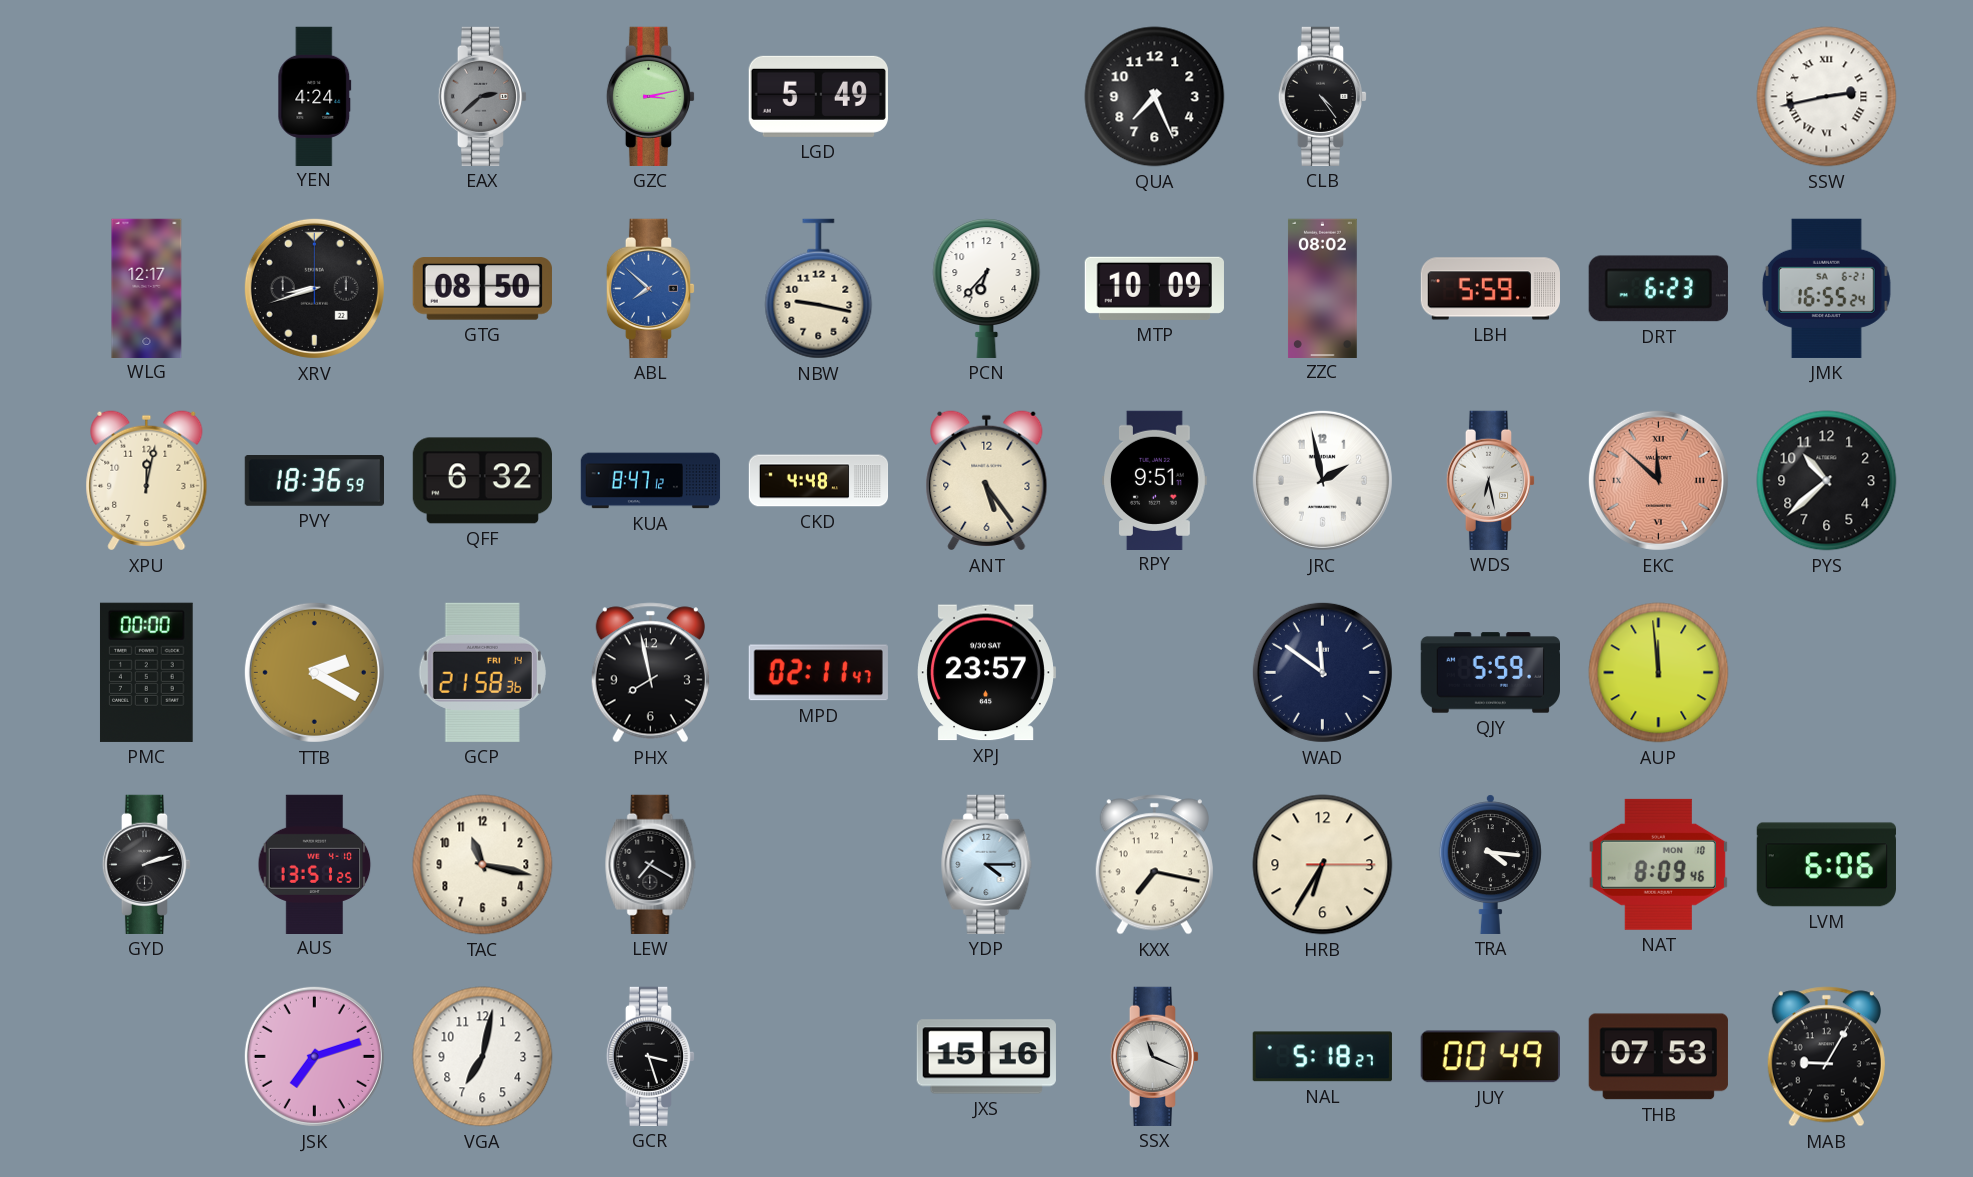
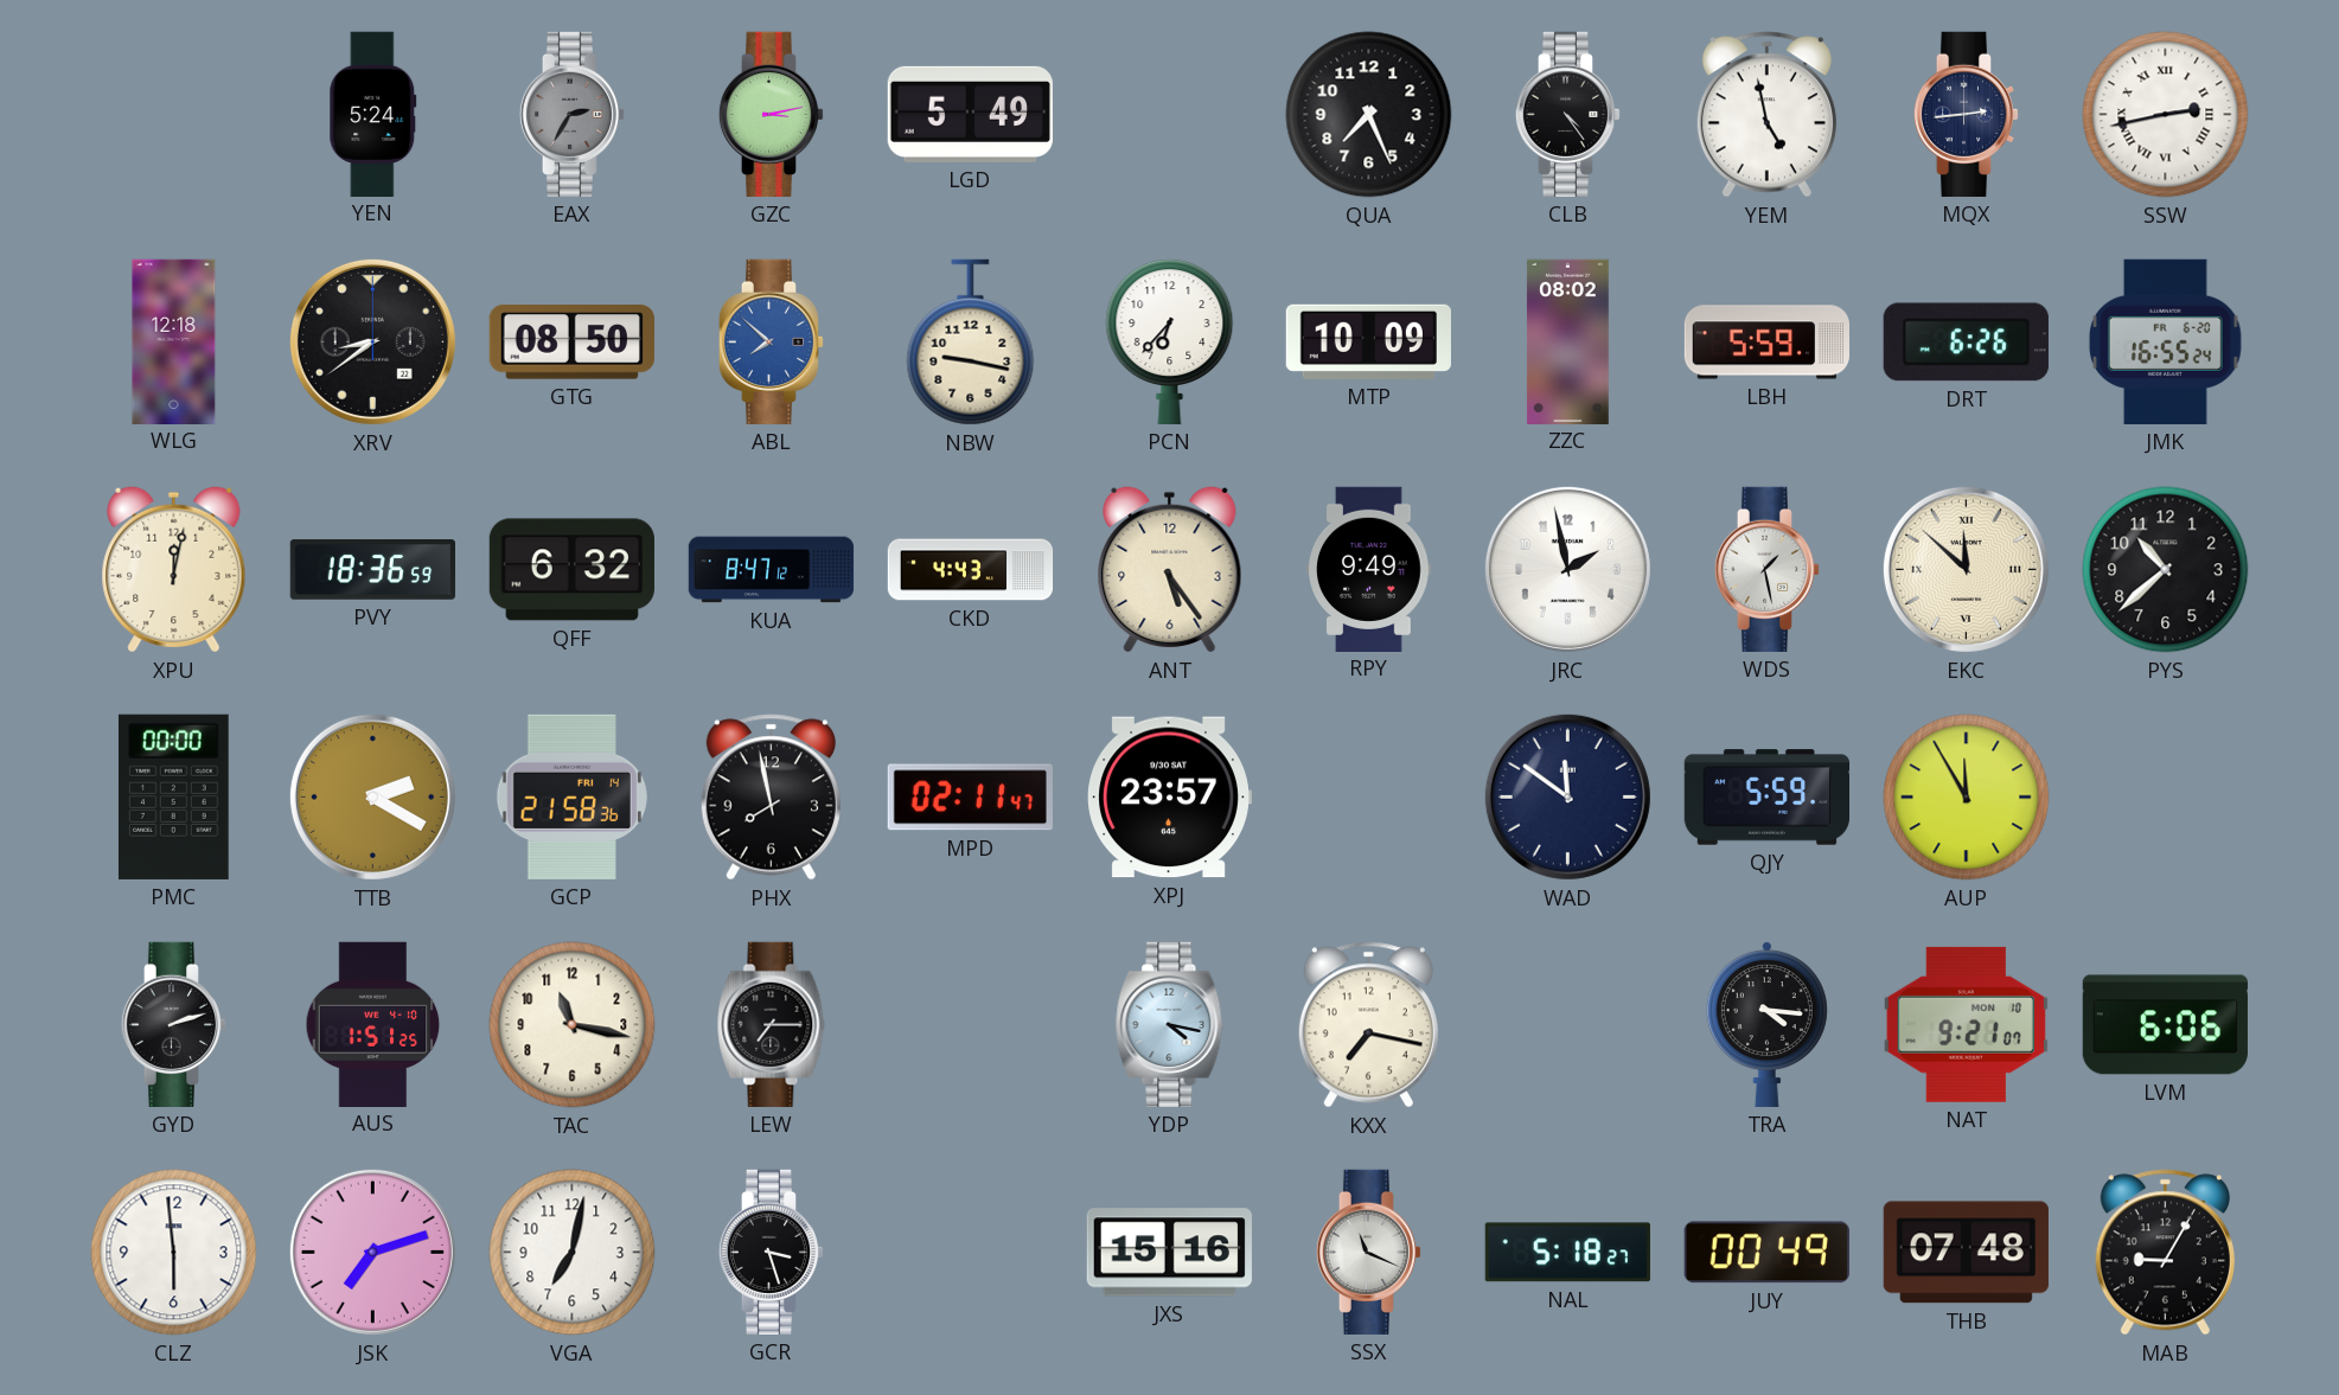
YEN: 4:24 -> 5:24 (373, 114)
EAX: 2:38 -> 2:35 (573, 114)
YEM: none -> 4:58 (1766, 115)
MQX: none -> 2:44 (1967, 114)
WLG: 12:17 -> 12:18 (174, 341)
XRV: 8:42 -> 8:39 (372, 341)
DRT: 6:23 -> 6:26 (1966, 343)
JMK date: SA 6-21 -> FR 6-20 (2165, 341)
CKD: 4:48 -> 4:43 (971, 570)
RPY: 9:51 -> 9:49 (1369, 569)
WDS: 6:28 -> 1:28 (1768, 569)
EKC dial: salmon -> cream (1966, 569)
AUP: 11:59 -> 11:55 (1967, 798)
AUS: 13:51 -> 1:51 (373, 1024)
LEW: 7:20 -> 7:15 (772, 1024)
YDP: 4:15 -> 4:17 (1170, 1024)
HRB: 6:35 -> none (1323, 865)
NAT: 8:09 -> 9:21 (1966, 1024)
CLZ: none -> 5:59 (174, 1253)
THB: 07:53 -> 07:48 (1966, 1253)
